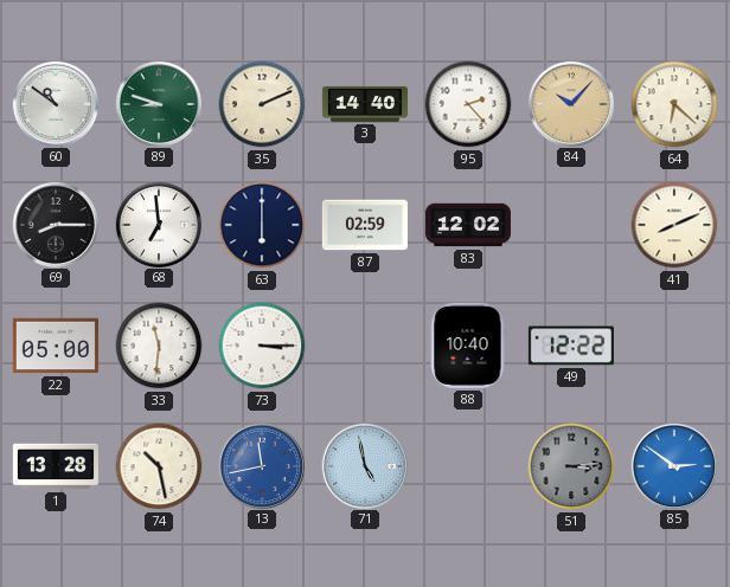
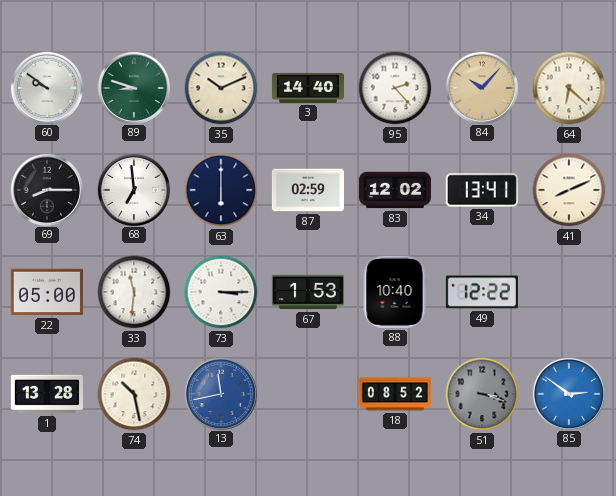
60: 10:51 -> 9:51 (46, 87)
35: 2:11 -> 10:11 (221, 88)
34: none -> 13:41 (482, 190)
67: none -> 1:53 (308, 292)
71: 4:58 -> none (364, 465)
18: none -> 08:52 (395, 394)
51: 3:14 -> 3:18 (482, 394)
